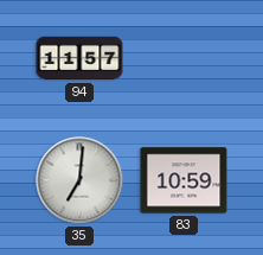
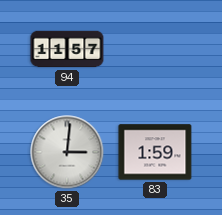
35: 7:01 -> 3:01 (67, 152)
83: 10:59 -> 1:59 (155, 152)
